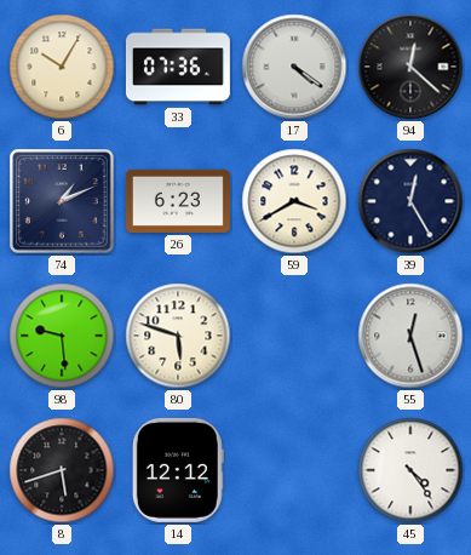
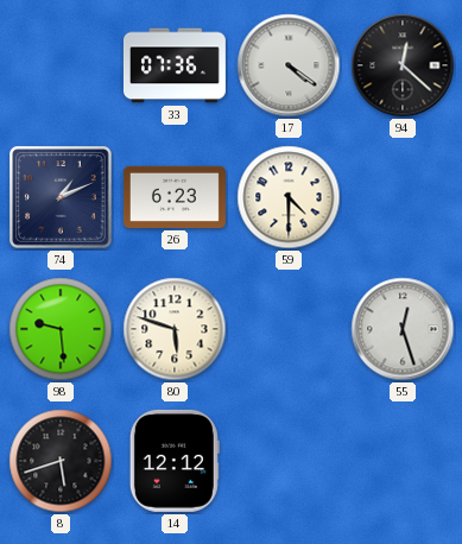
6: 10:05 -> none (62, 67)
59: 3:40 -> 4:30 (289, 197)
39: 12:25 -> none (410, 201)
45: 4:24 -> none (410, 470)
